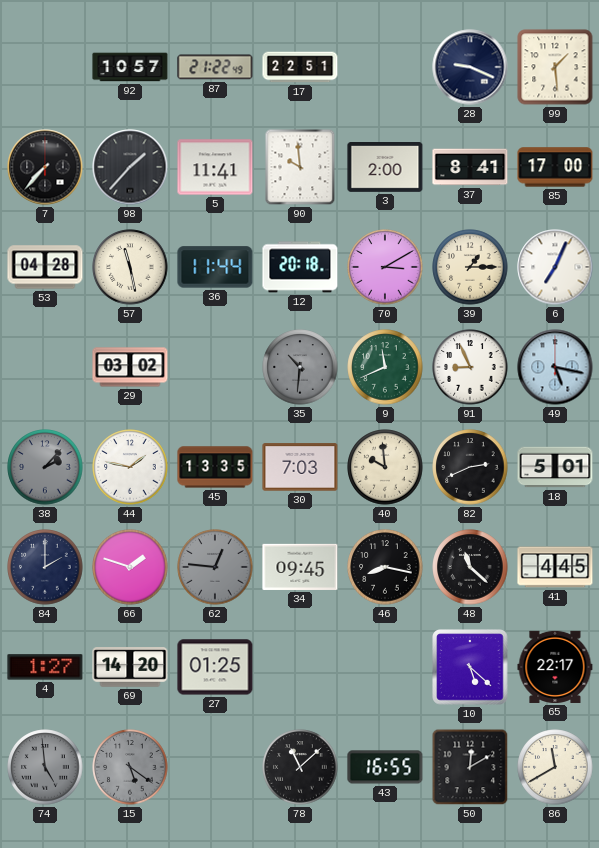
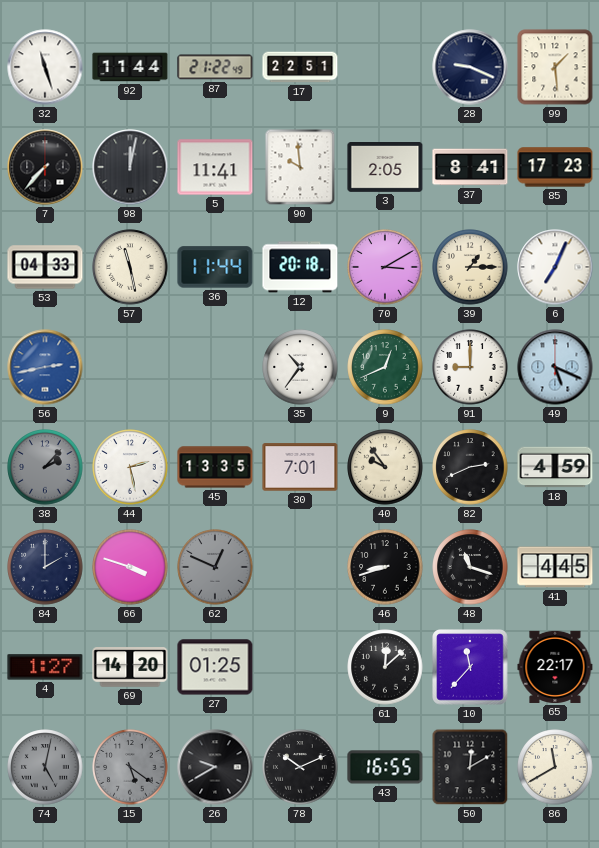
32: none -> 11:27 (45, 67)
92: 10:57 -> 11:44 (130, 67)
98: 1:37 -> 12:02 (130, 167)
3: 2:00 -> 2:05 (385, 168)
85: 17:00 -> 17:23 (555, 167)
53: 04:28 -> 04:33 (45, 267)
56: none -> 2:43 (45, 367)
29: 03:02 -> none (130, 367)
35: 10:31 -> 10:36 (300, 367)
35 dial: grey -> white (300, 367)
9: 11:41 -> 12:41 (385, 367)
91: 8:56 -> 9:00 (470, 367)
49: 5:17 -> 5:19 (555, 367)
44: 1:47 -> 2:28 (130, 467)
30: 7:03 -> 7:01 (300, 467)
40: 9:59 -> 9:54 (385, 467)
18: 5:01 -> 4:59 (555, 467)
66: 1:48 -> 3:48 (130, 567)
62: 12:46 -> 12:49 (215, 567)
34: 09:45 -> none (300, 567)
46: 8:17 -> 8:42 (385, 567)
48: 11:22 -> 11:18 (470, 567)
61: none -> 12:08 (385, 667)
10: 5:22 -> 11:37 (470, 667)
74: 4:59 -> 5:02 (45, 767)
26: none -> 9:40 (215, 767)
78: 11:08 -> 10:11 (300, 767)
